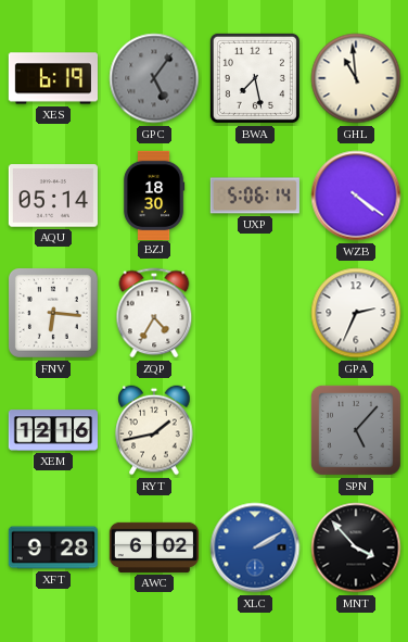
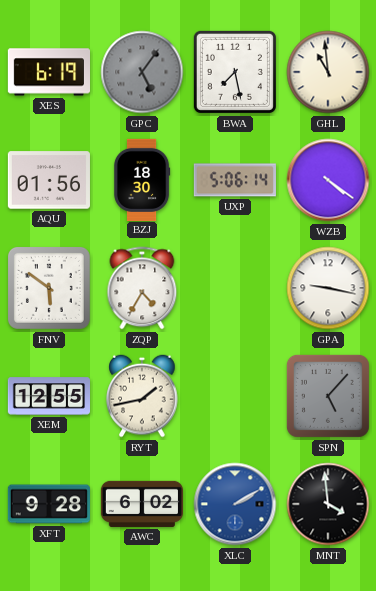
AQU: 05:14 -> 01:56 (49, 180)
FNV: 6:16 -> 5:51 (49, 288)
GPA: 2:34 -> 9:17 (328, 288)
XEM: 12:16 -> 12:55 (48, 396)
MNT: 3:53 -> 3:59 (328, 504)
